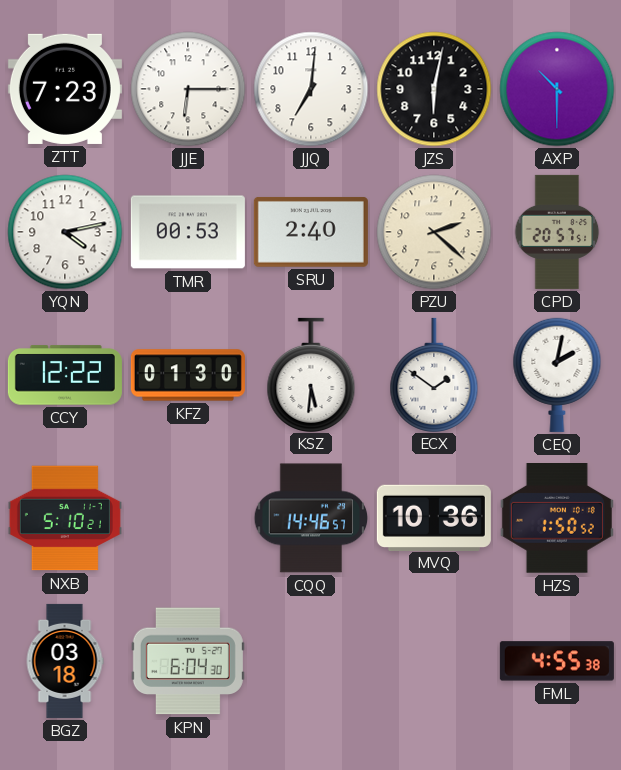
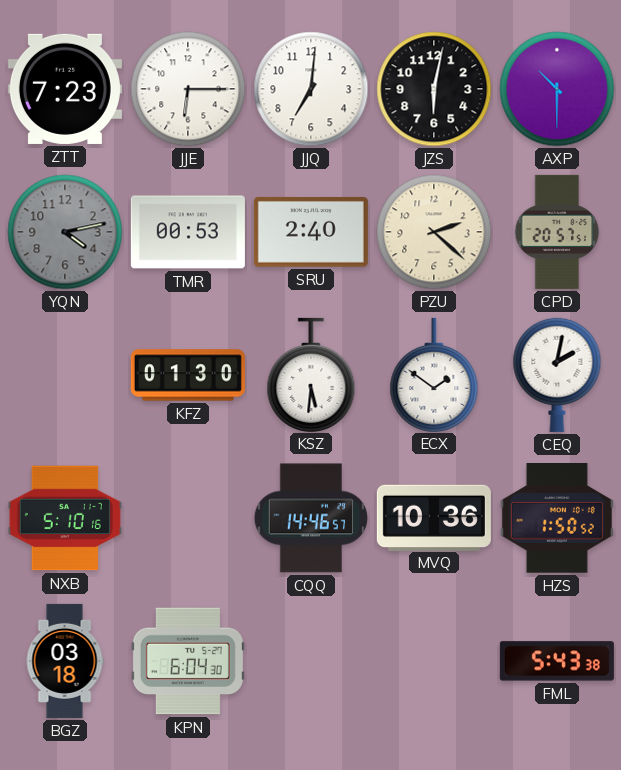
YQN dial: white -> grey (65, 232)
CCY: 12:22 -> none (65, 375)
NXB: 5:10:21 -> 5:10:16 (65, 518)
FML: 4:55 -> 5:43 (557, 661)
